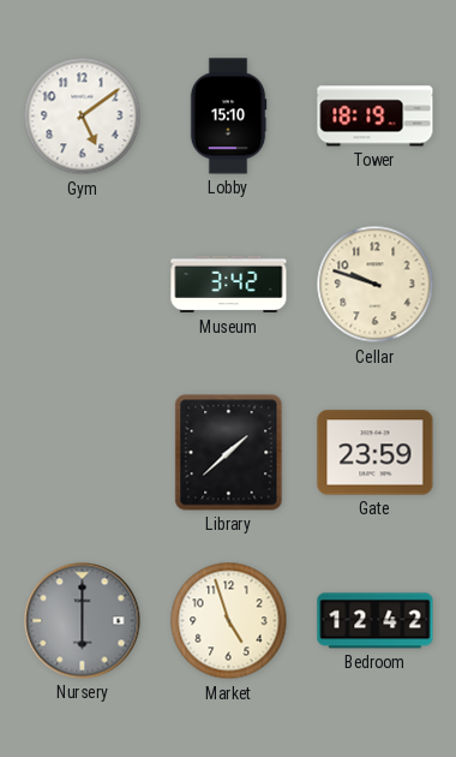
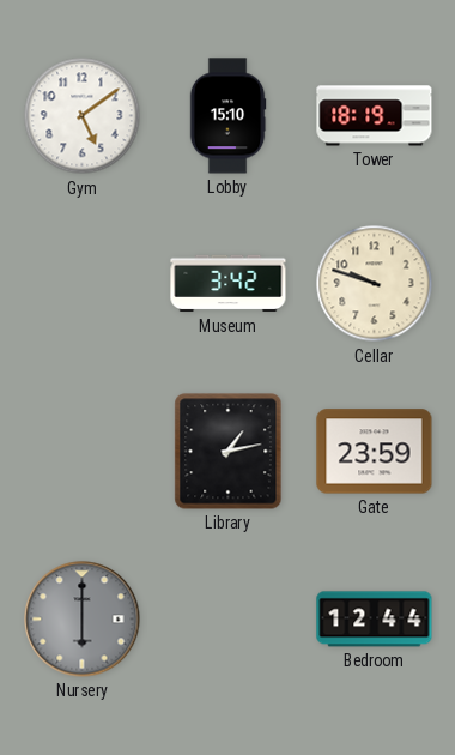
Library: 1:38 -> 1:13 (229, 452)
Market: 4:57 -> none (229, 621)
Bedroom: 12:42 -> 12:44 (375, 620)
